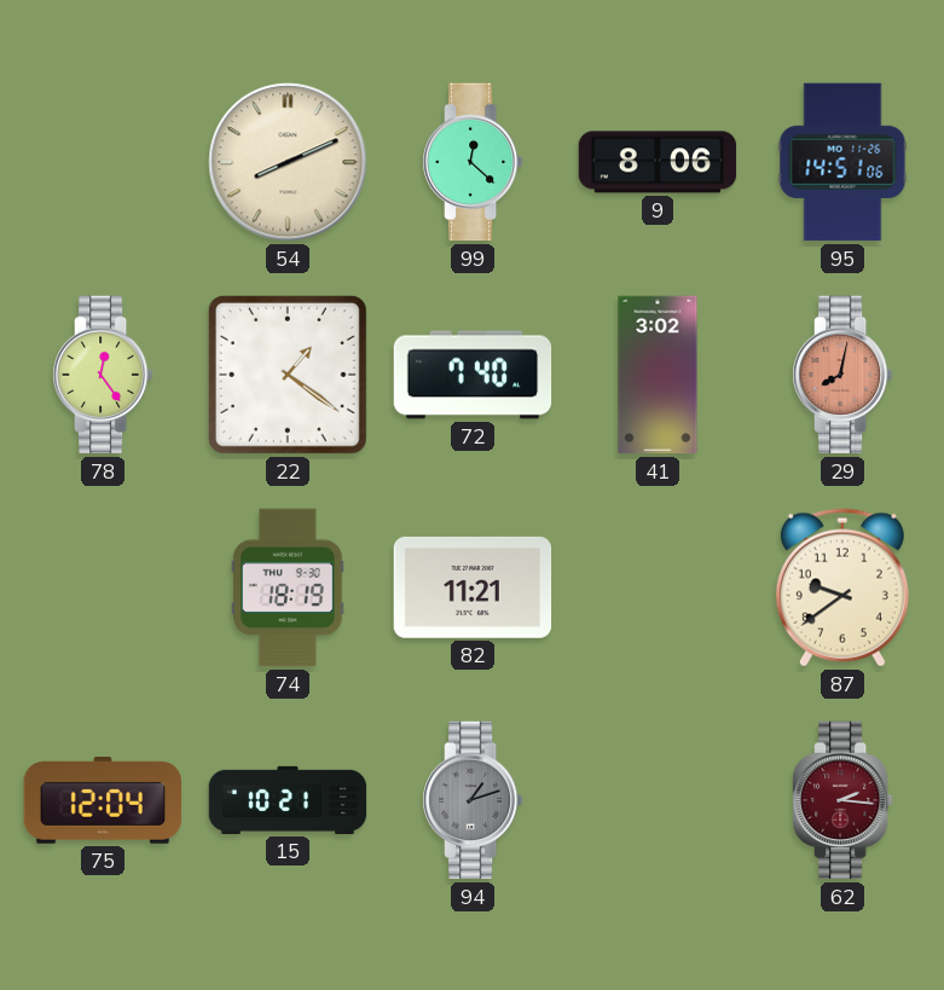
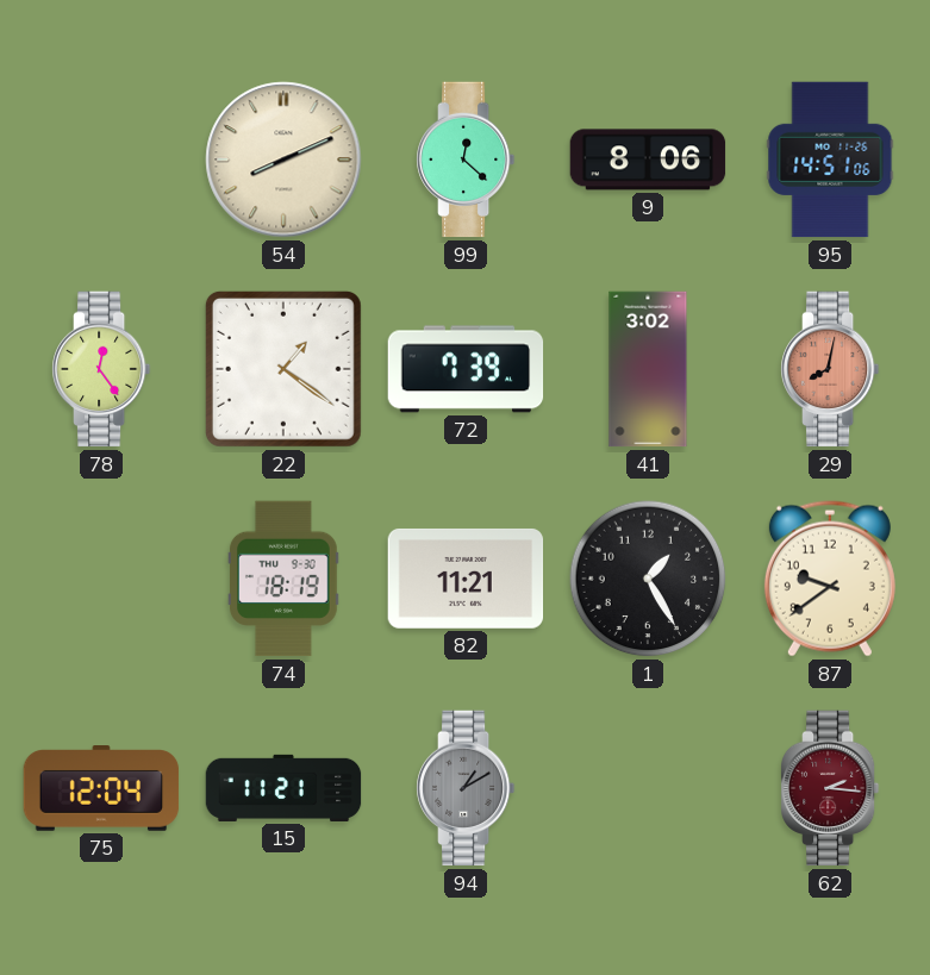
72: 7:40 -> 7:39 (466, 369)
1: none -> 1:25 (648, 579)
15: 10:21 -> 11:21 (283, 788)
94: 1:12 -> 1:10 (466, 788)
